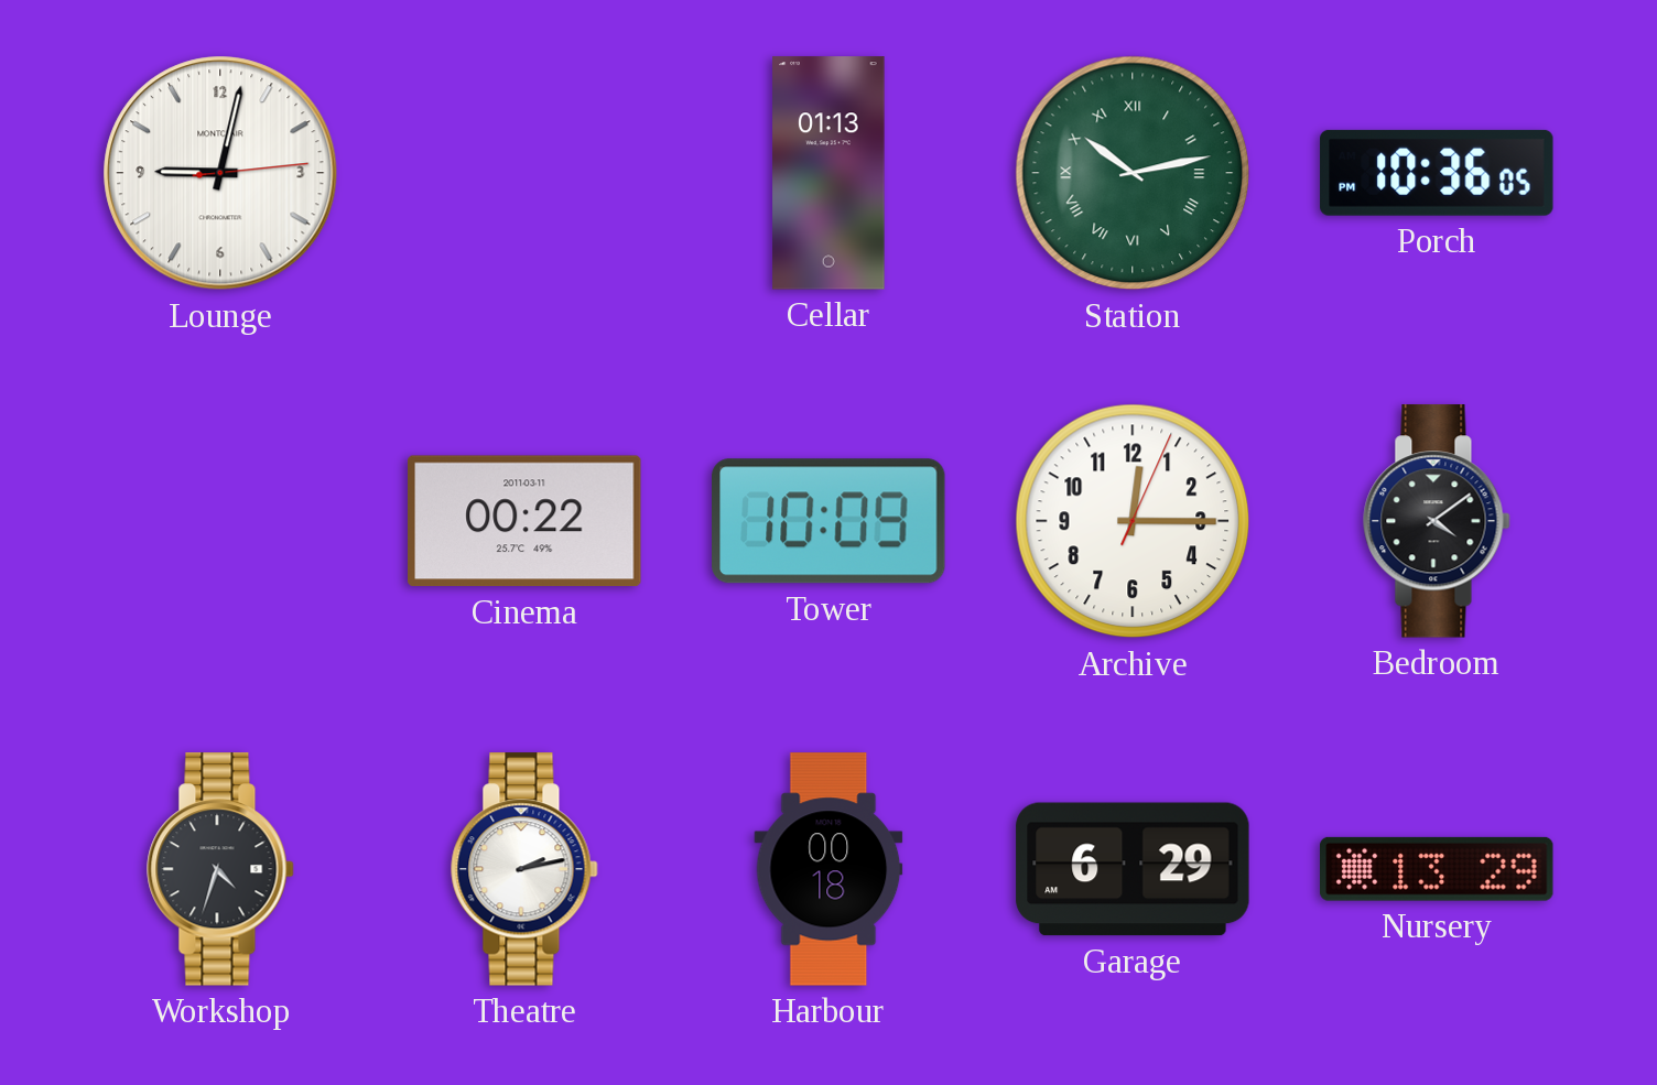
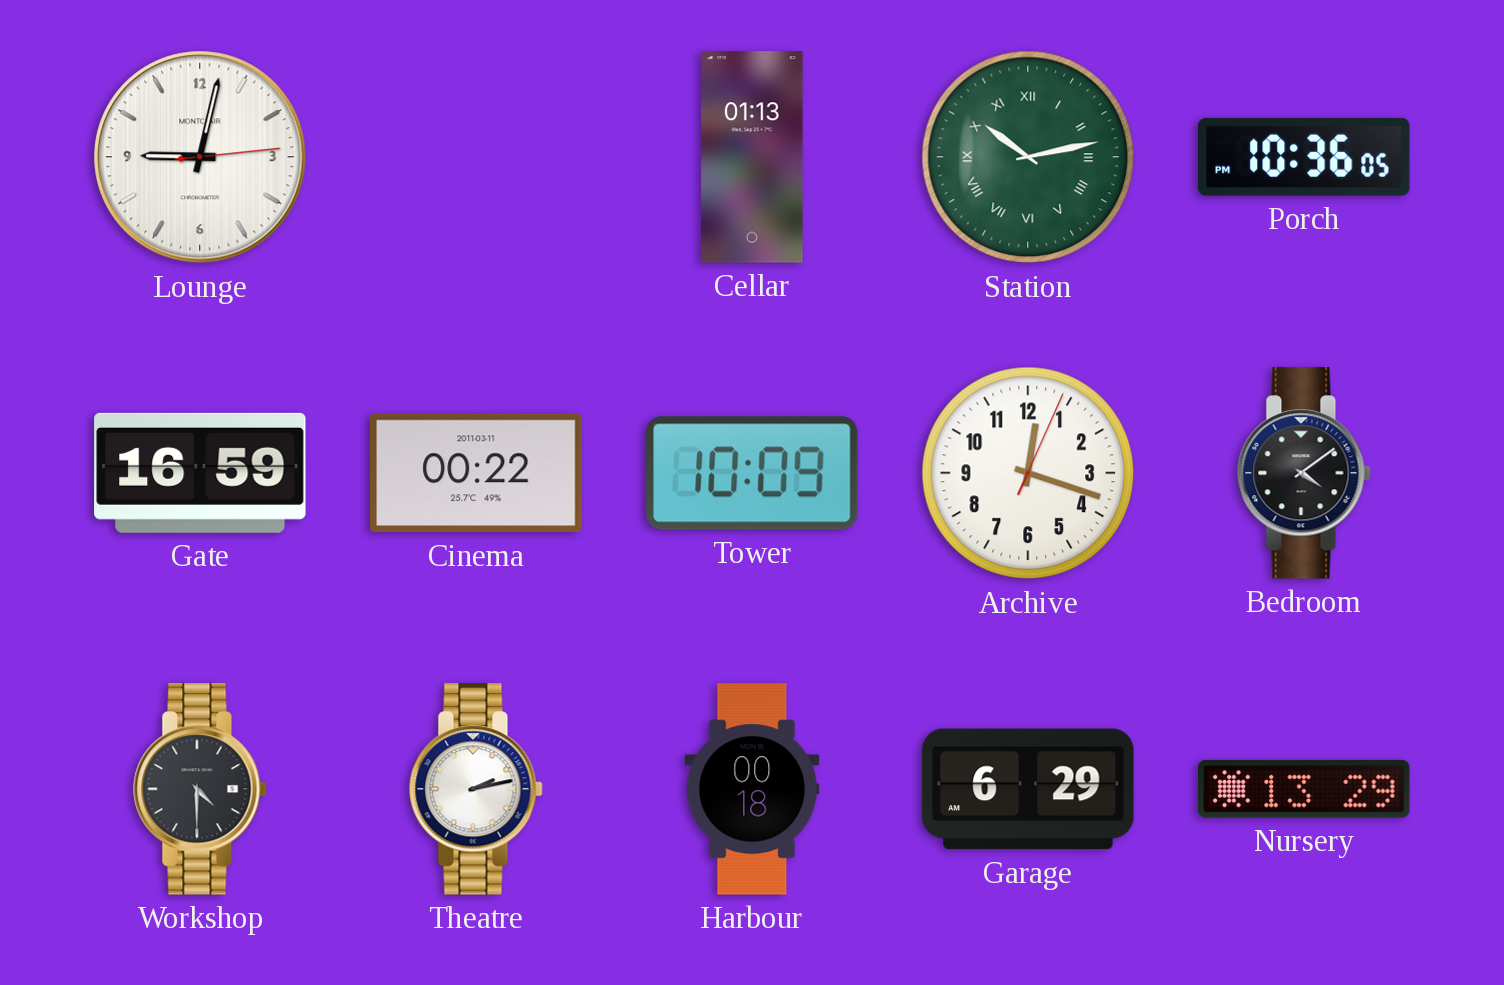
Gate: none -> 16:59 (200, 473)
Archive: 12:15 -> 12:18 (1028, 473)
Workshop: 4:33 -> 4:30 (200, 789)
